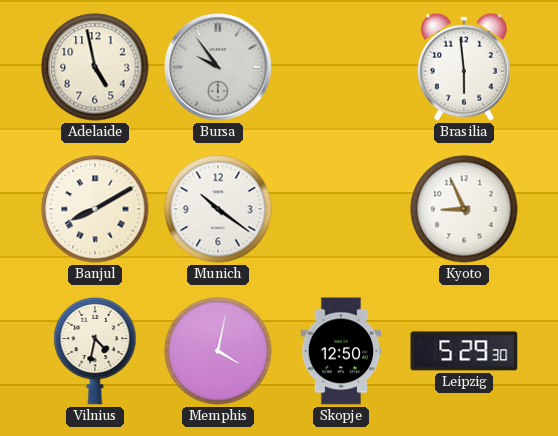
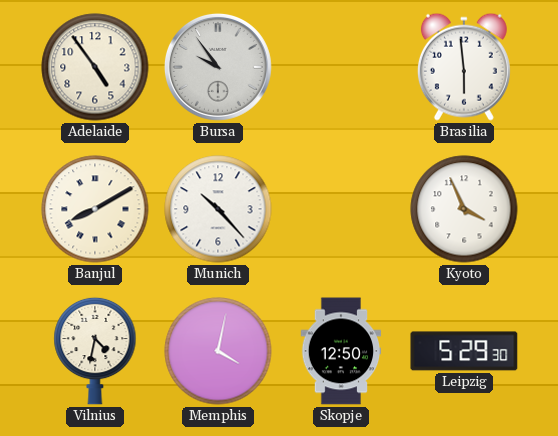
Adelaide: 4:58 -> 4:54 (95, 67)
Munich: 10:21 -> 10:23 (218, 209)
Kyoto: 8:56 -> 3:56 (464, 209)
